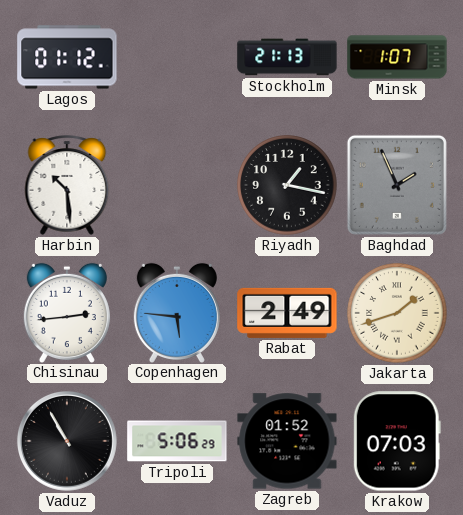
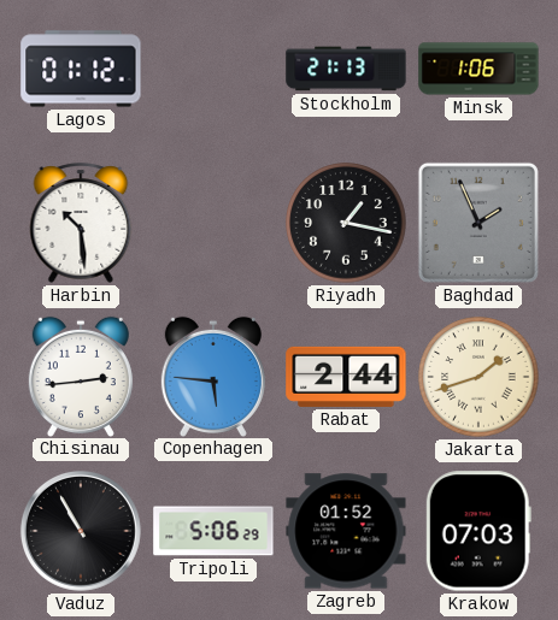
Minsk: 1:07 -> 1:06 (478, 69)
Rabat: 2:49 -> 2:44 (346, 377)
